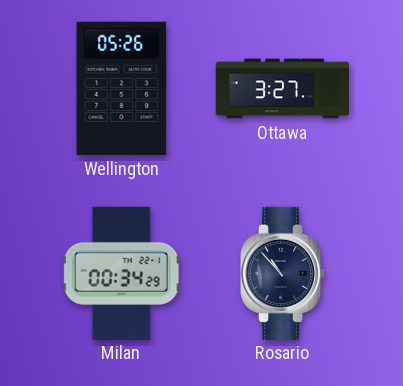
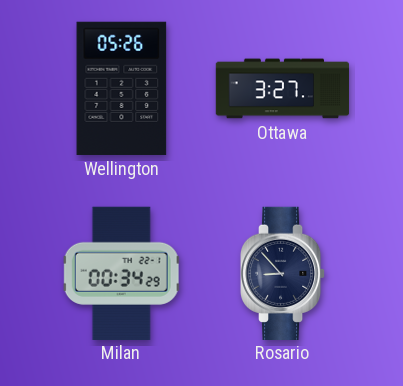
Rosario: 10:53 -> 8:53 (283, 273)
